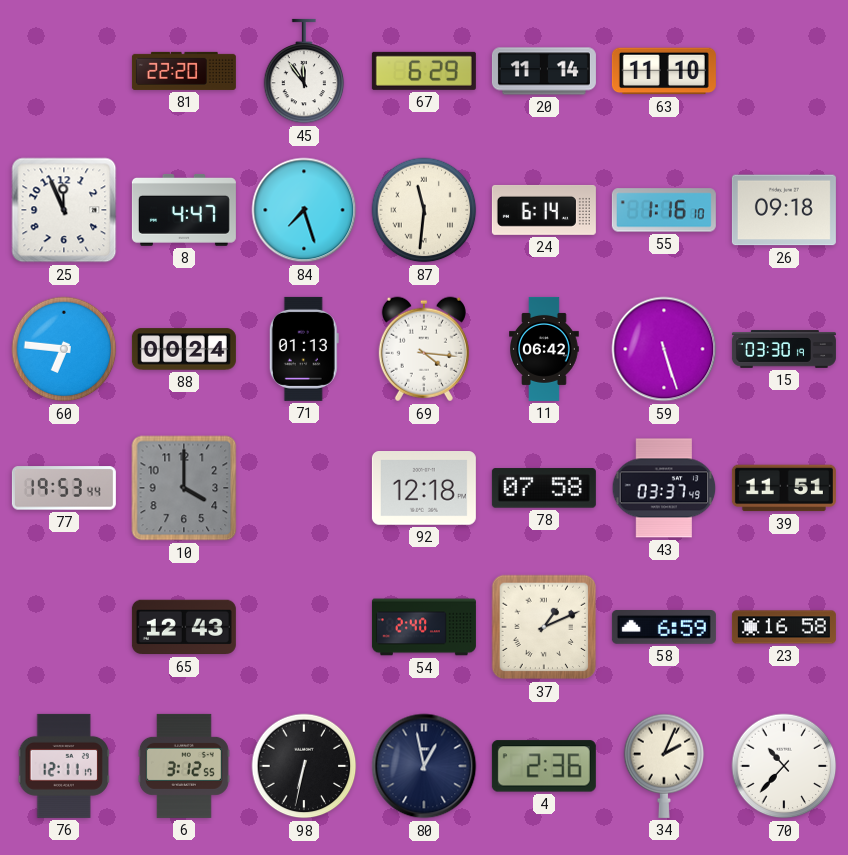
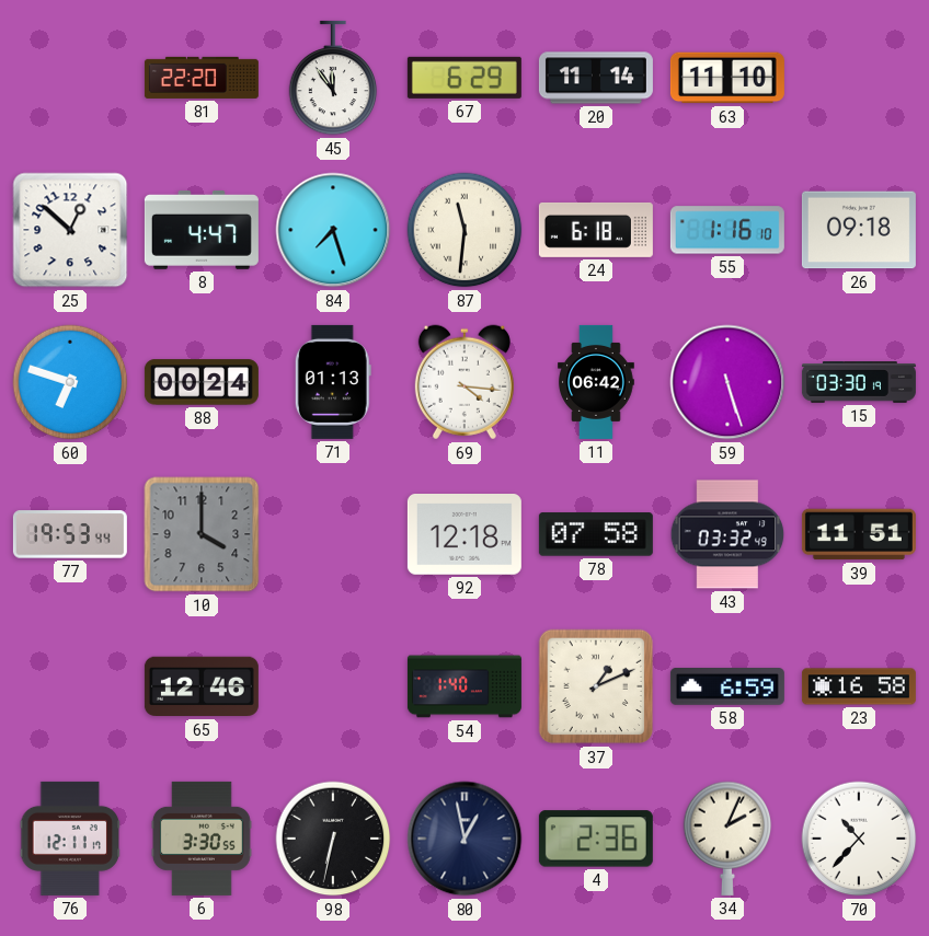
25: 11:56 -> 12:52 (70, 230)
24: 6:14 -> 6:18 (596, 230)
60: 6:46 -> 6:48 (70, 382)
43: 03:37 -> 03:32 (727, 534)
65: 12:43 -> 12:46 (202, 686)
54: 2:40 -> 1:40 (464, 686)
6: 3:12 -> 3:30 (202, 839)
